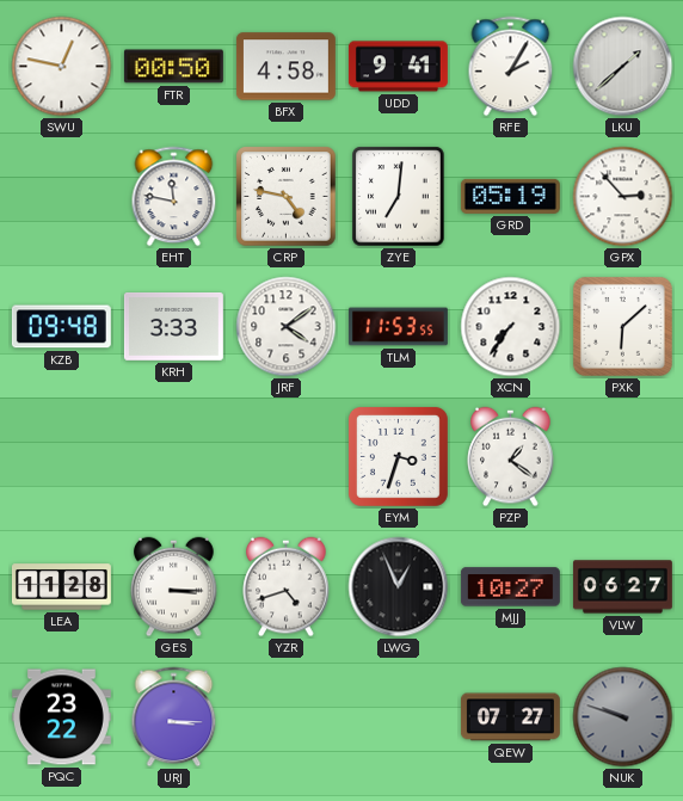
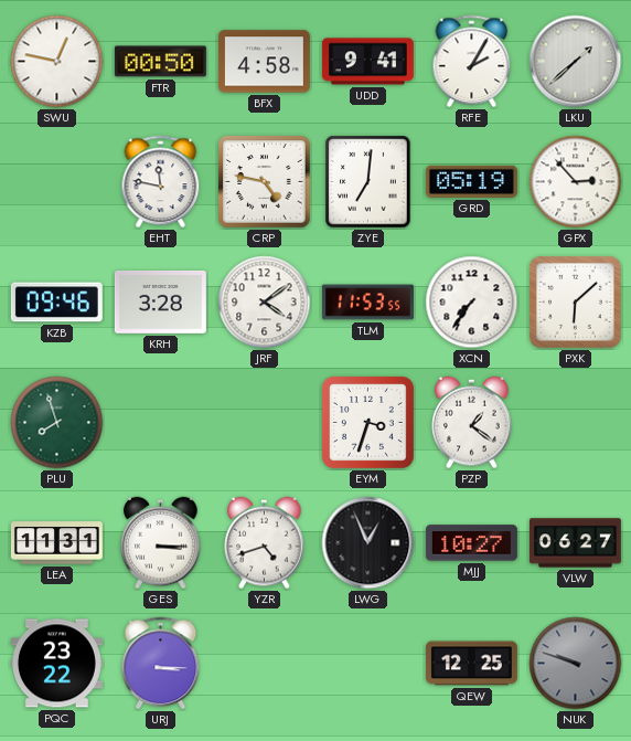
KZB: 09:48 -> 09:46 (56, 303)
KRH: 3:33 -> 3:28 (160, 303)
PLU: none -> 7:57 (57, 423)
LEA: 11:28 -> 11:31 (56, 543)
QEW: 07:27 -> 12:25 (471, 664)
